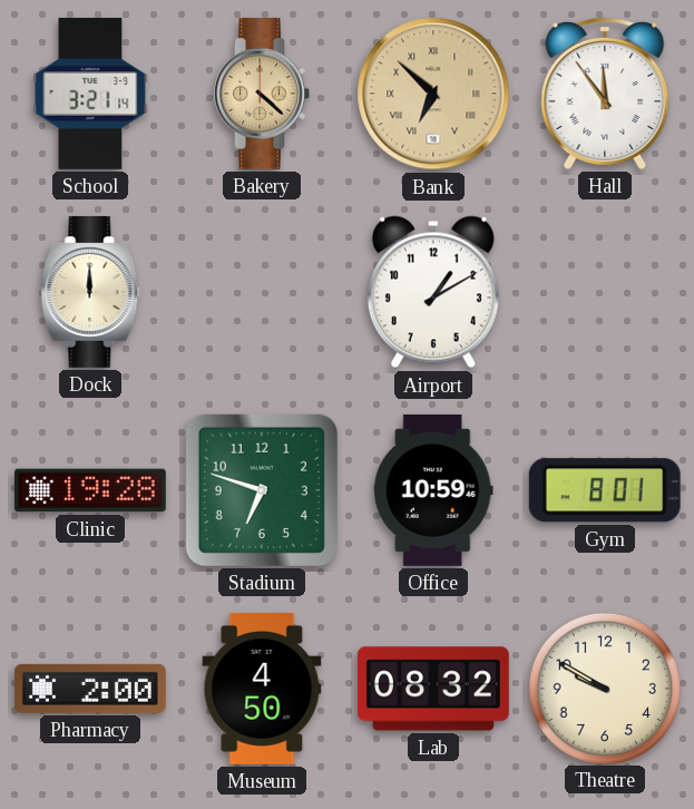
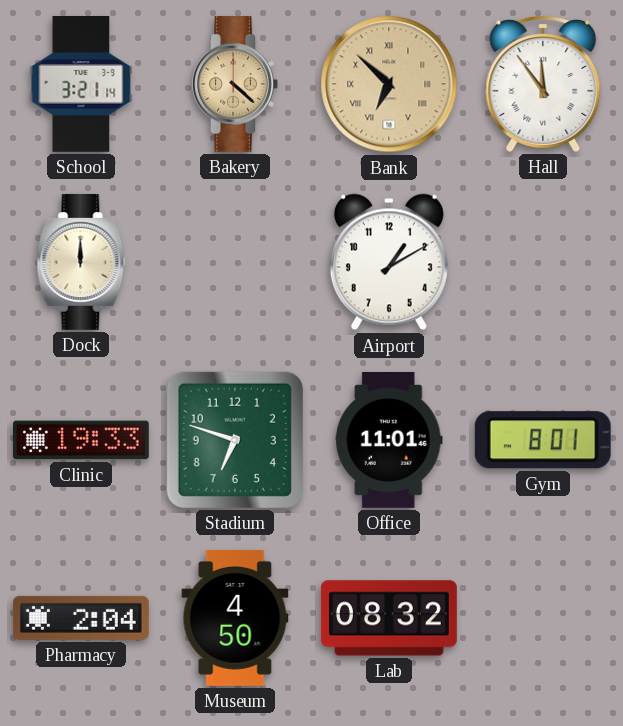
Clinic: 19:28 -> 19:33 (81, 440)
Office: 10:59 -> 11:01 (389, 440)
Pharmacy: 2:00 -> 2:04 (81, 618)
Theatre: 9:50 -> none (604, 688)
